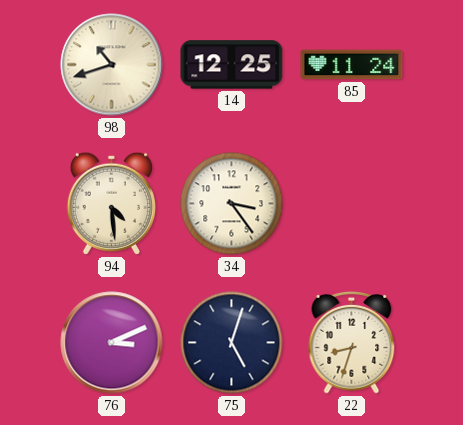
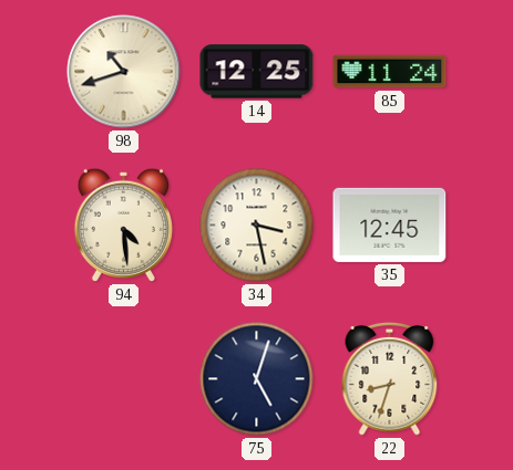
34: 3:24 -> 3:28 (257, 226)
35: none -> 12:45 (390, 224)
76: 3:11 -> none (112, 343)
